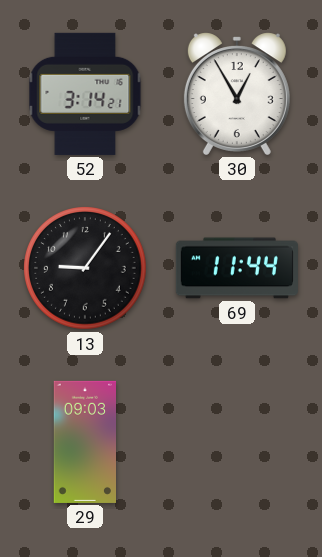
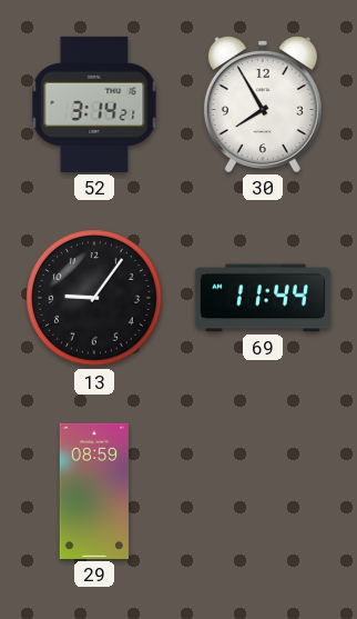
30: 12:55 -> 7:55 (263, 104)
29: 09:03 -> 08:59 (93, 491)
